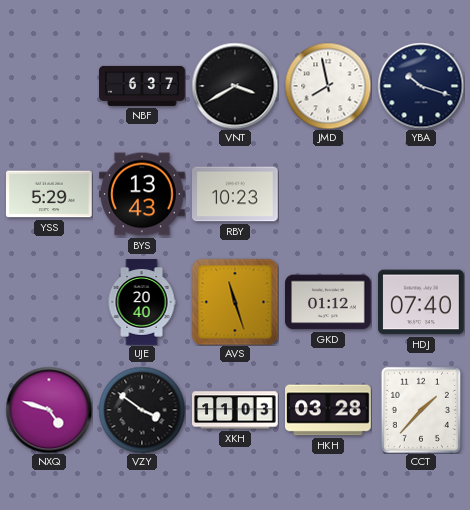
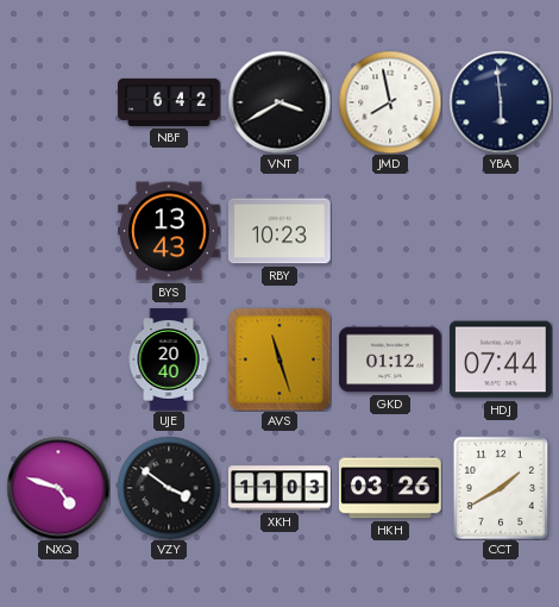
NBF: 6:37 -> 6:42 (169, 102)
YBA: 10:18 -> 5:59 (501, 102)
YSS: 5:29 -> none (50, 194)
HDJ: 07:40 -> 07:44 (502, 359)
HKH: 03:28 -> 03:26 (391, 488)
CCT: 1:37 -> 1:40 (501, 488)
